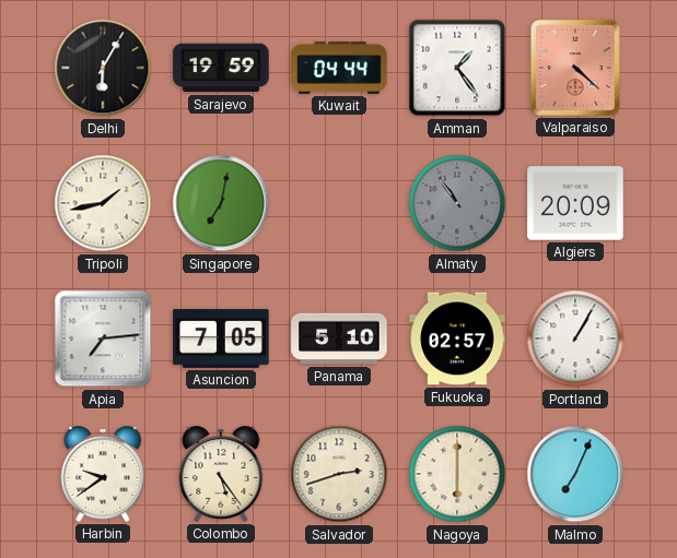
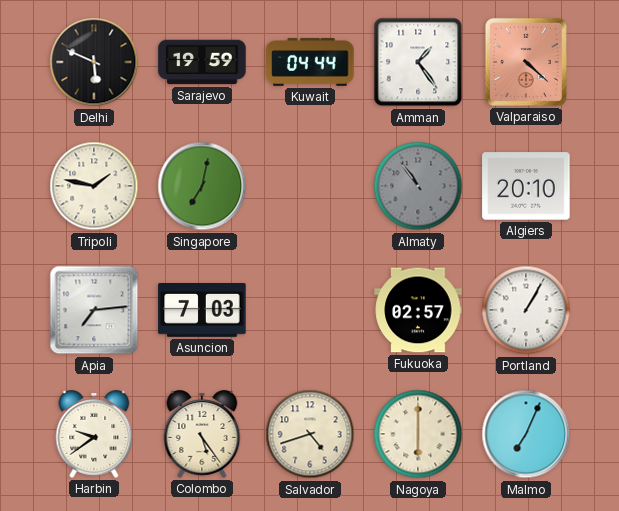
Delhi: 6:05 -> 5:49 (94, 62)
Tripoli: 1:43 -> 1:47 (94, 186)
Algiers: 20:09 -> 20:10 (526, 186)
Asuncion: 7:05 -> 7:03 (202, 311)
Panama: 5:10 -> none (339, 339)
Salvador: 2:42 -> 4:42 (310, 434)
